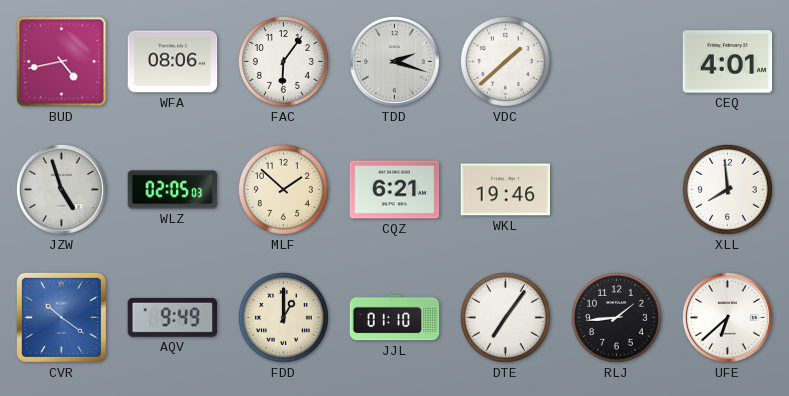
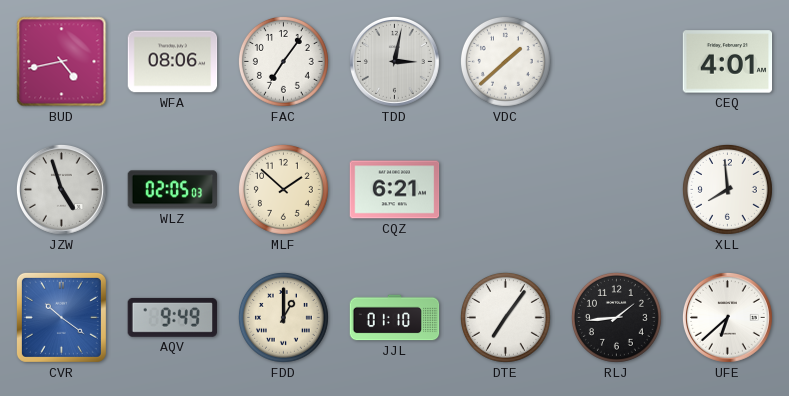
FAC: 6:06 -> 7:06 (283, 61)
TDD: 2:18 -> 3:02 (394, 61)
WKL: 19:46 -> none (506, 190)
